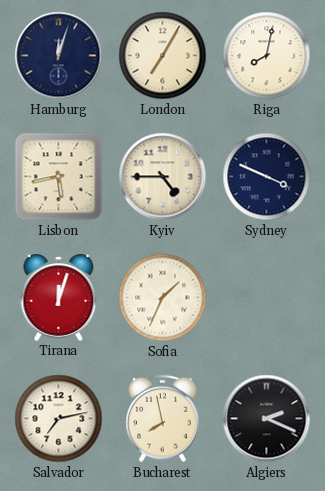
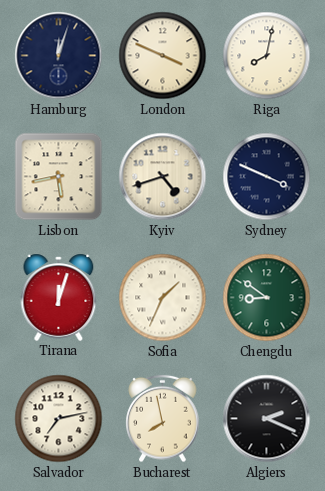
London: 7:05 -> 3:49 (163, 56)
Kyiv: 4:45 -> 4:42 (163, 177)
Chengdu: none -> 8:51 (267, 298)
